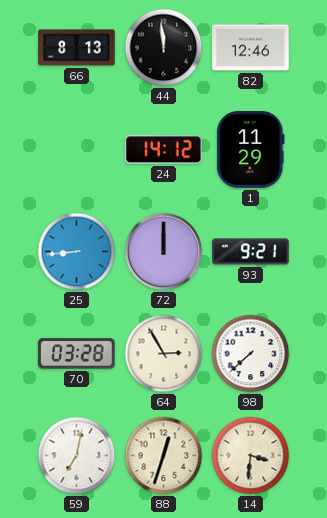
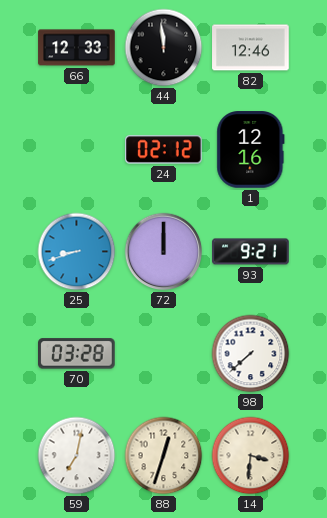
66: 8:13 -> 12:33 (77, 48)
24: 14:12 -> 02:12 (164, 150)
1: 11:29 -> 12:16 (251, 150)
25: 8:44 -> 8:42 (77, 252)
64: 2:55 -> none (164, 354)
